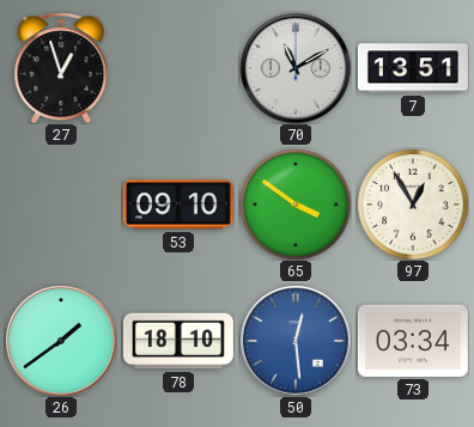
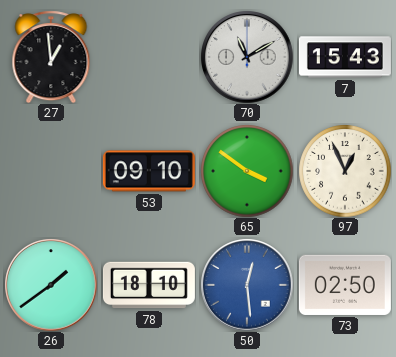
27: 12:57 -> 12:59 (51, 57)
7: 13:51 -> 15:43 (345, 57)
97: 12:55 -> 12:56 (345, 171)
73: 03:34 -> 02:50 (345, 285)
